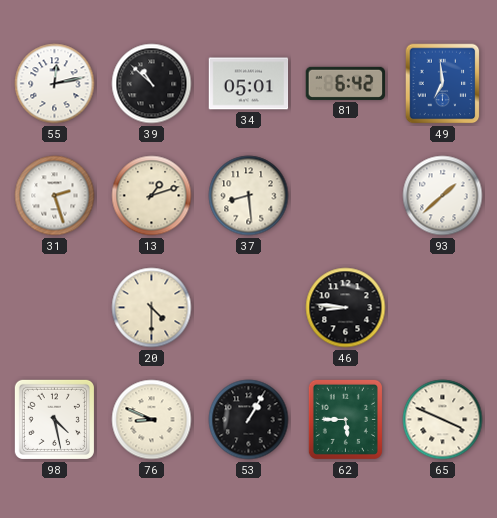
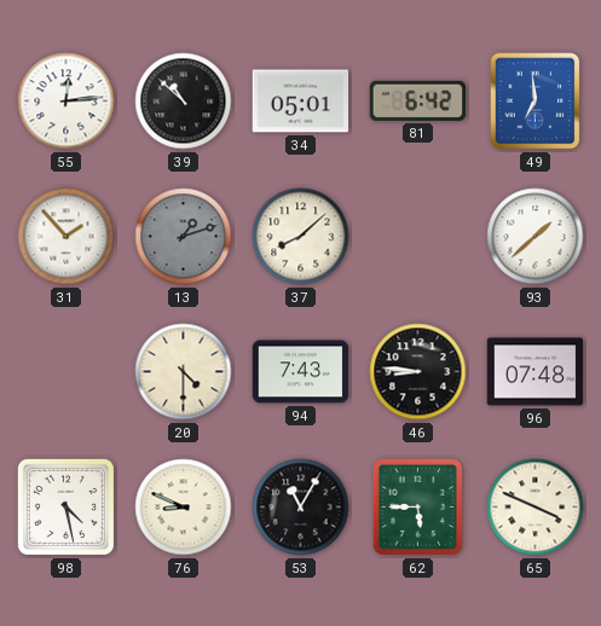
55: 12:13 -> 12:14 (67, 102)
31: 2:27 -> 1:53 (67, 237)
13 dial: cream -> grey (184, 237)
37: 8:29 -> 8:08 (301, 237)
94: none -> 7:43 (301, 372)
96: none -> 07:48 (536, 372)
53: 1:05 -> 11:05 (301, 508)
